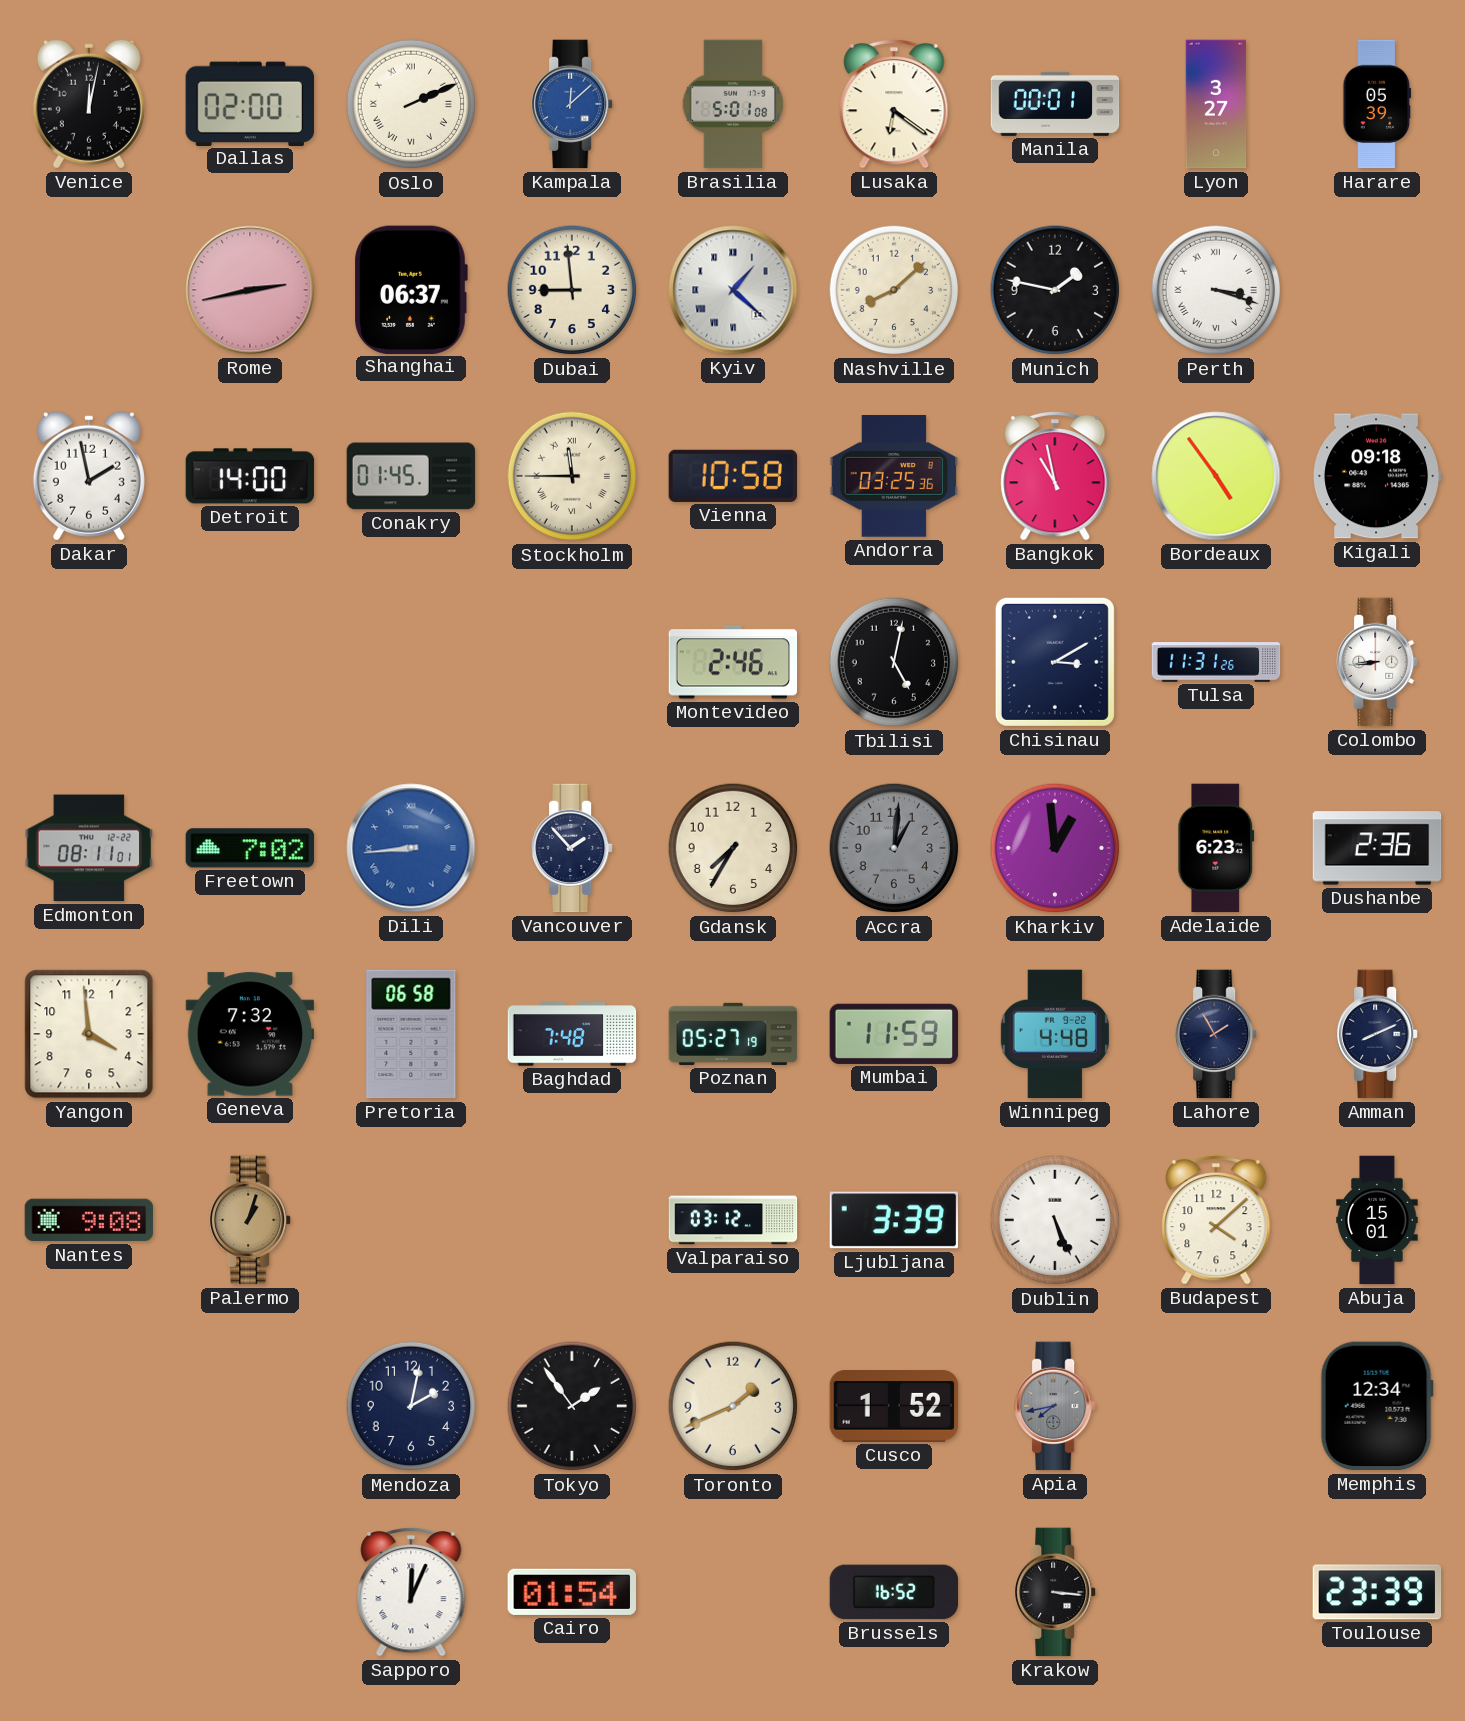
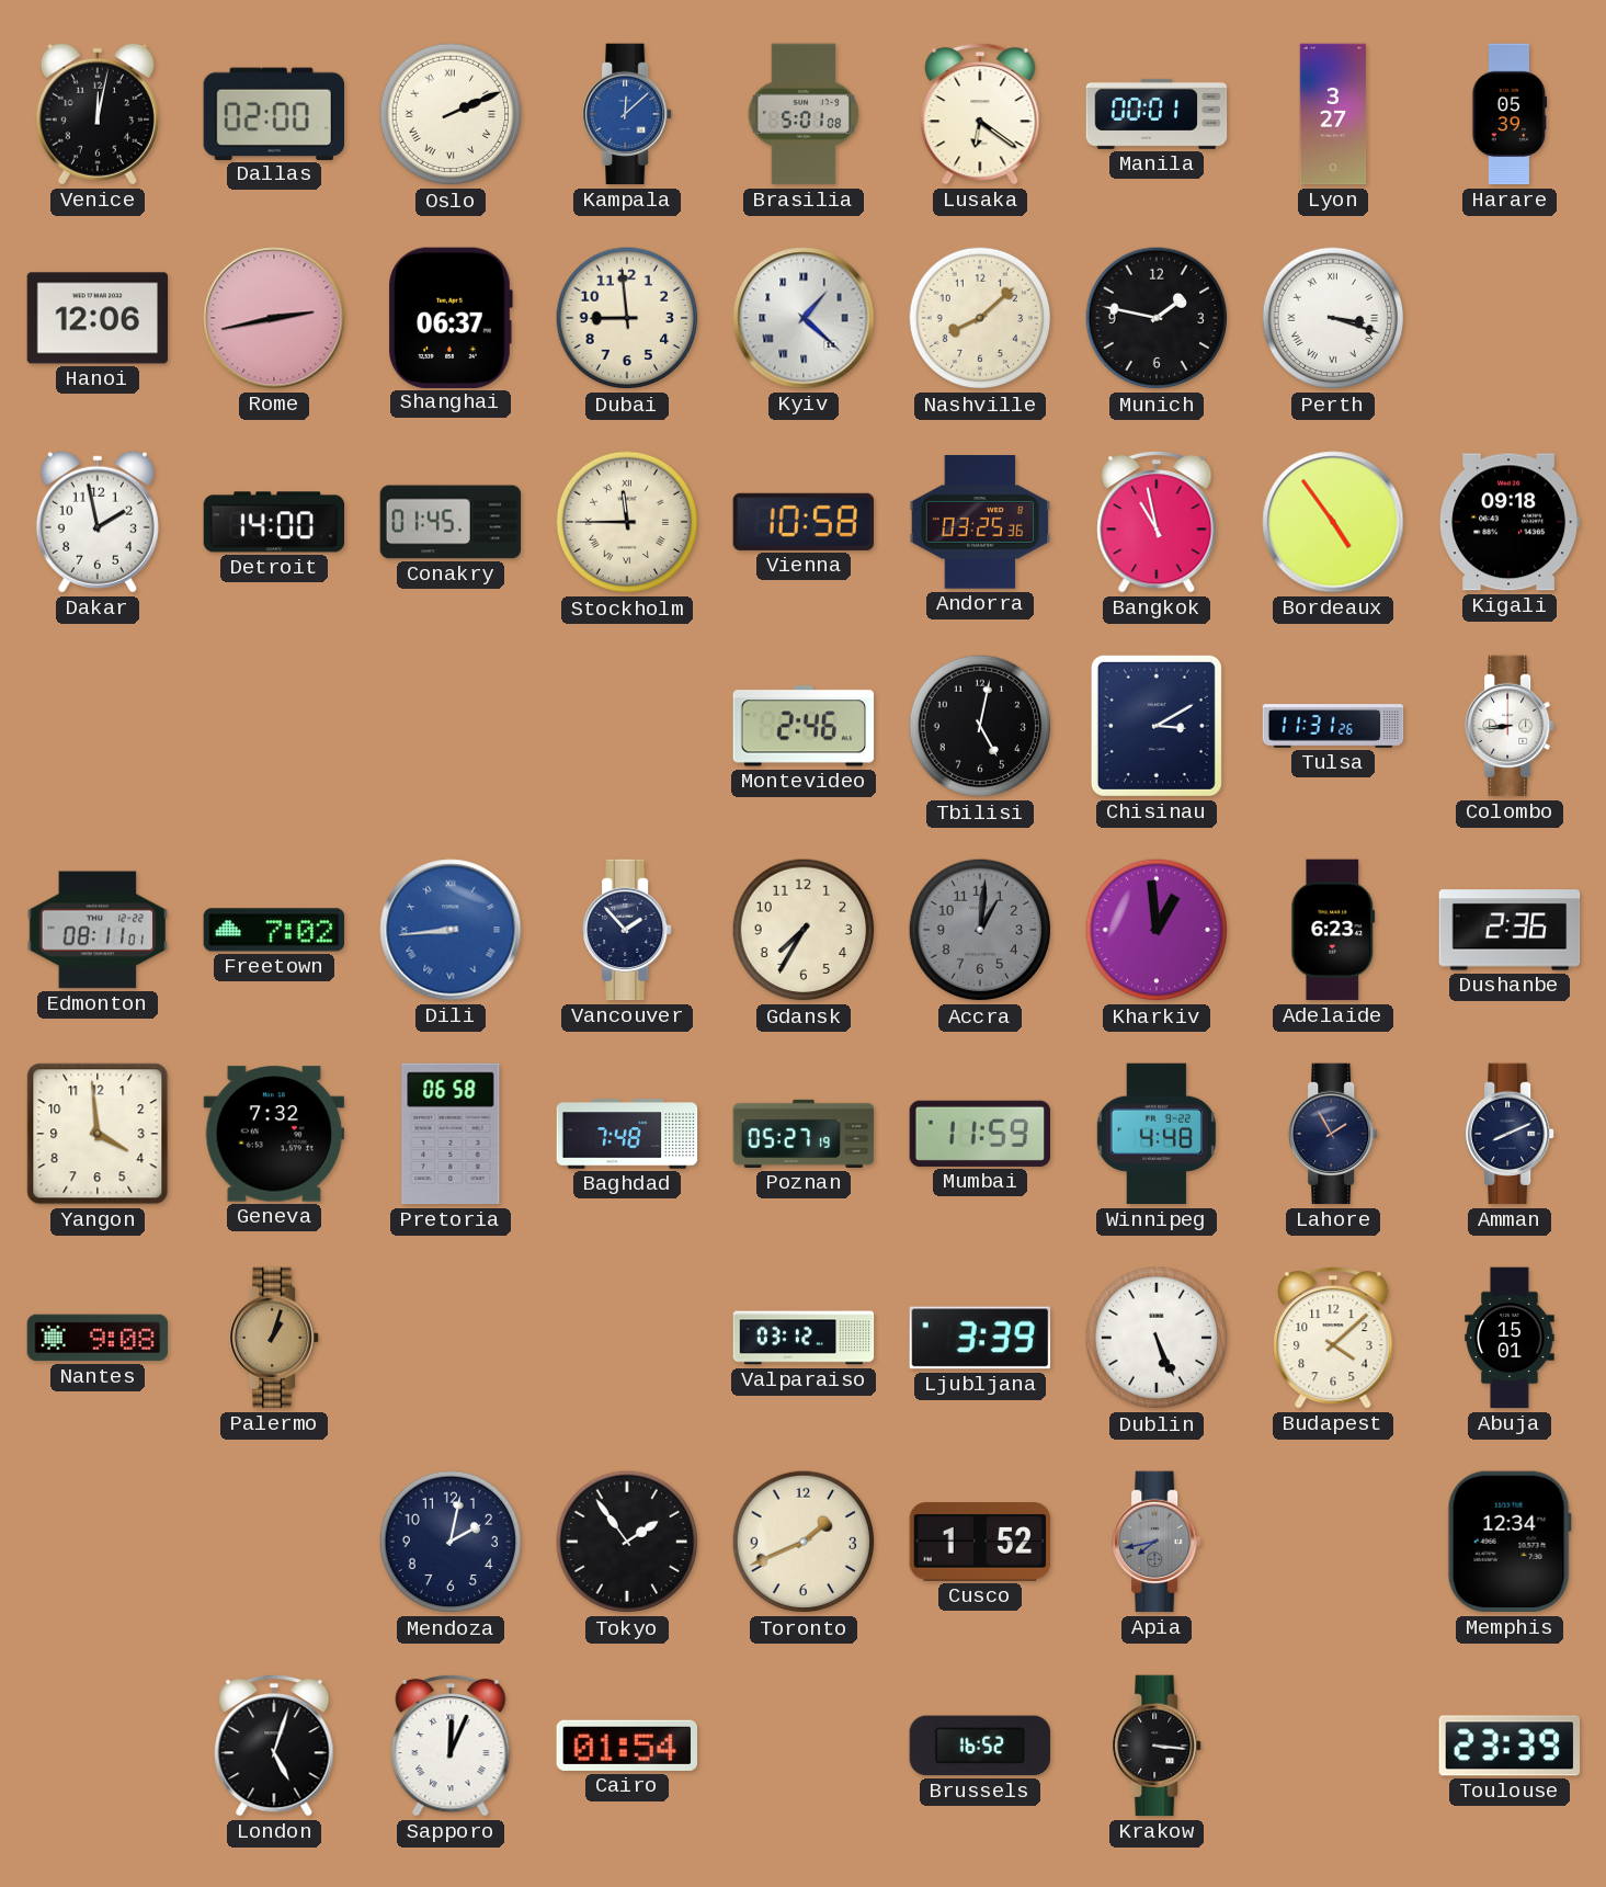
Hanoi: none -> 12:06 (98, 318)
London: none -> 5:03 (274, 1746)
